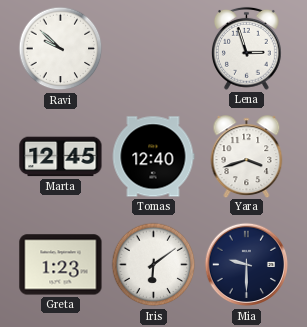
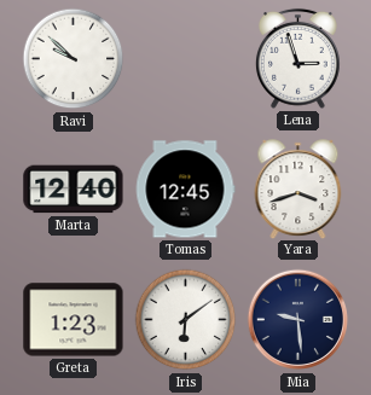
Marta: 12:45 -> 12:40 (74, 190)
Tomas: 12:40 -> 12:45 (185, 190)
Mia: 9:30 -> 9:29 (298, 320)
